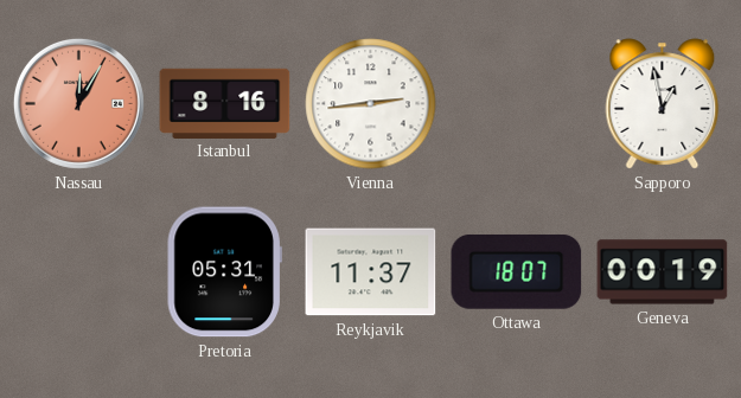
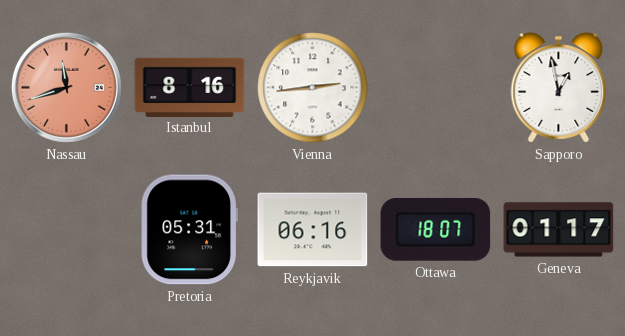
Nassau: 12:05 -> 11:42 (66, 87)
Reykjavik: 11:37 -> 06:16 (313, 230)
Geneva: 00:19 -> 01:17 (559, 230)
